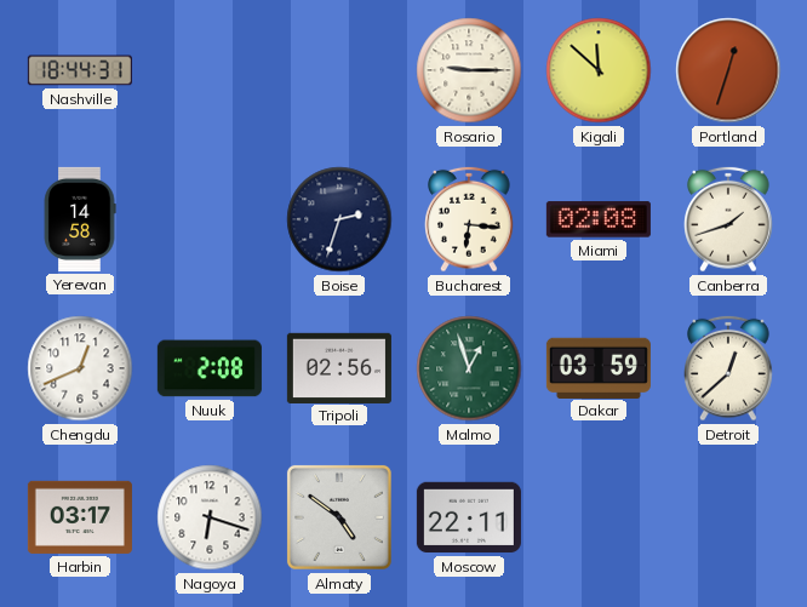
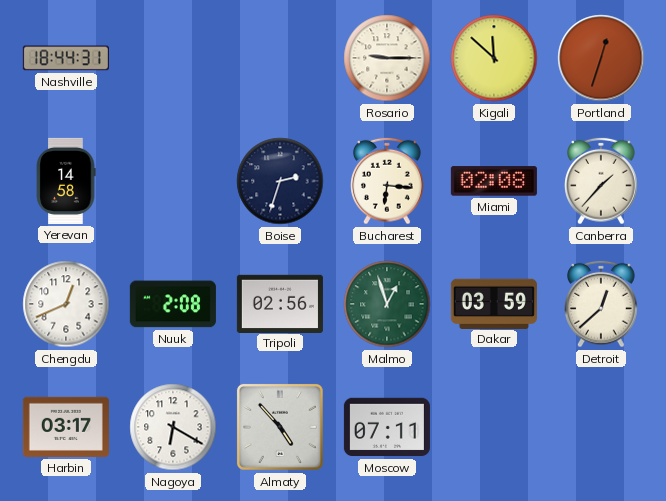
Canberra: 1:42 -> 1:37 (601, 181)
Nagoya: 6:18 -> 6:20 (173, 427)
Almaty: 4:51 -> 4:53 (280, 427)
Moscow: 22:11 -> 07:11 (387, 427)
